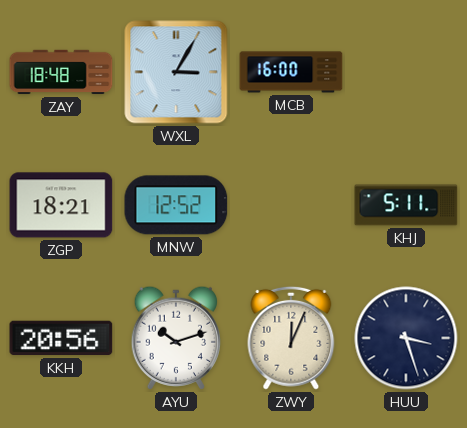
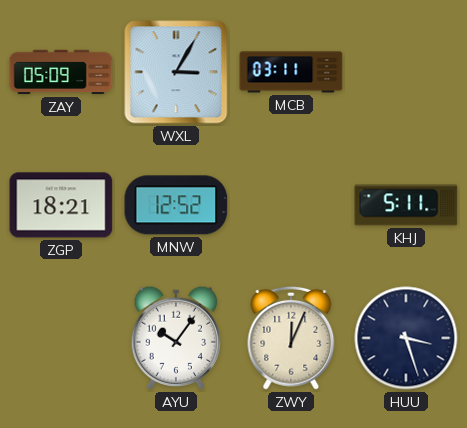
ZAY: 18:48 -> 05:09 (61, 72)
MCB: 16:00 -> 03:11 (291, 72)
KKH: 20:56 -> none (61, 338)
AYU: 10:12 -> 10:06 (175, 338)
